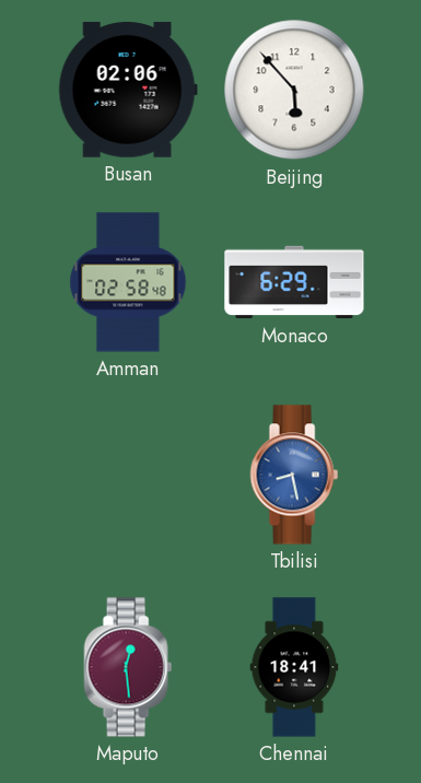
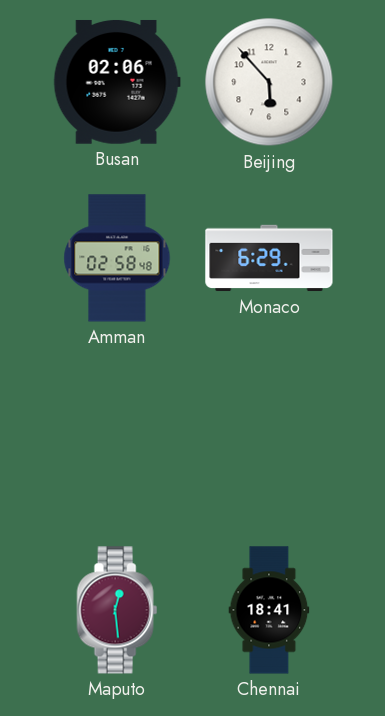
Tbilisi: 8:28 -> none (294, 475)
